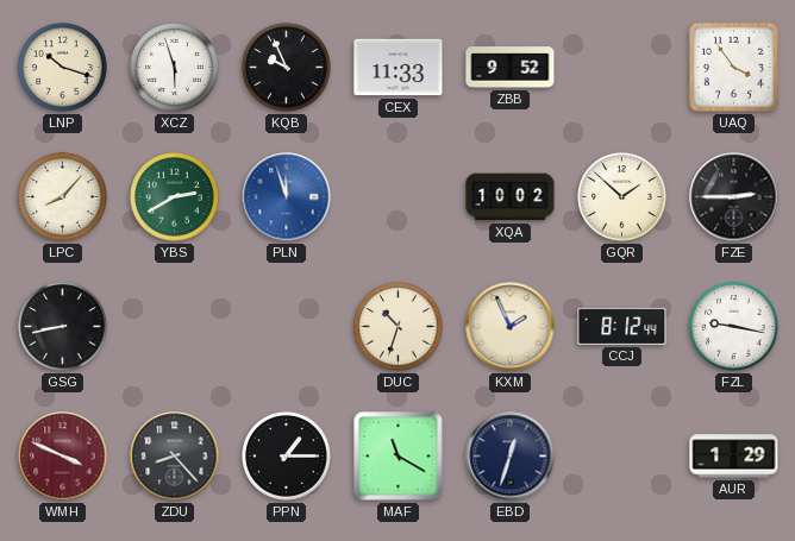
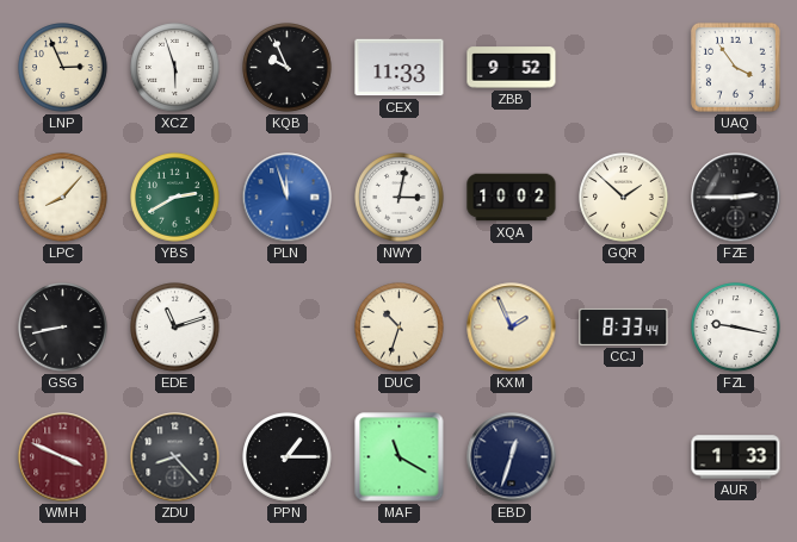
LNP: 10:18 -> 2:56 (63, 68)
NWY: none -> 3:02 (400, 198)
EDE: none -> 11:12 (175, 328)
CCJ: 8:12 -> 8:33 (624, 326)
AUR: 1:29 -> 1:33 (736, 457)
